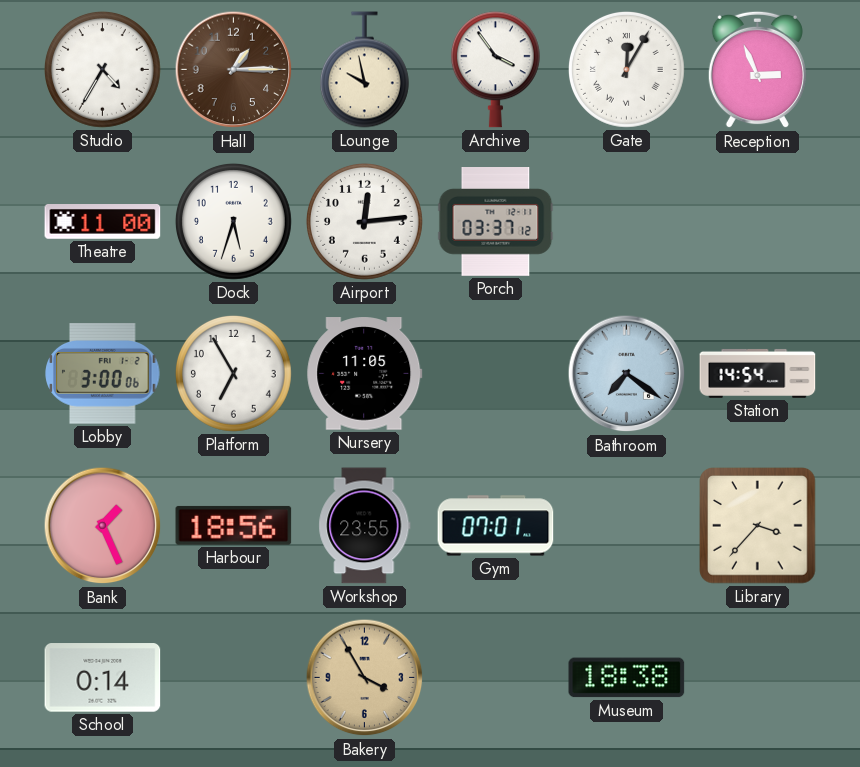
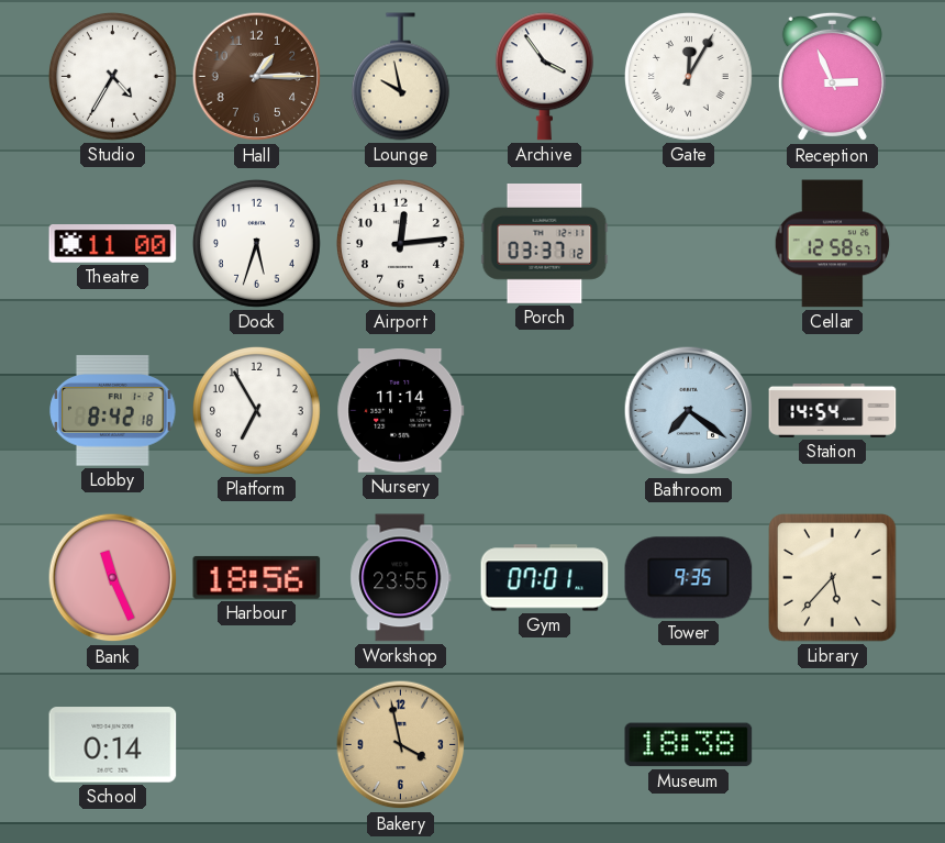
Cellar: none -> 12:58 (833, 244)
Lobby: 3:00 -> 8:42 (113, 411)
Nursery: 11:05 -> 11:14 (401, 411)
Bank: 1:26 -> 11:26 (113, 578)
Tower: none -> 9:35 (689, 578)
Library: 3:37 -> 5:37 (833, 578)
Bakery: 3:55 -> 3:58 (401, 745)
